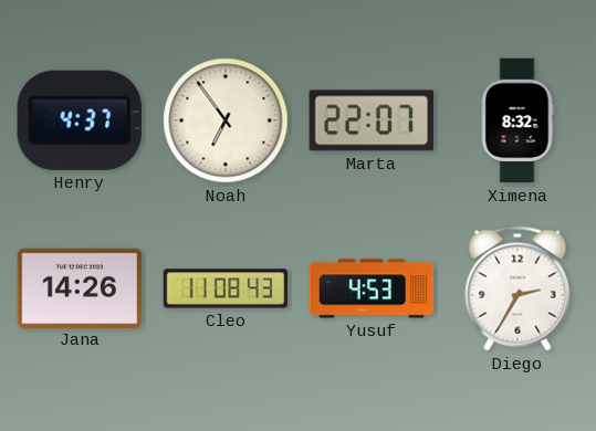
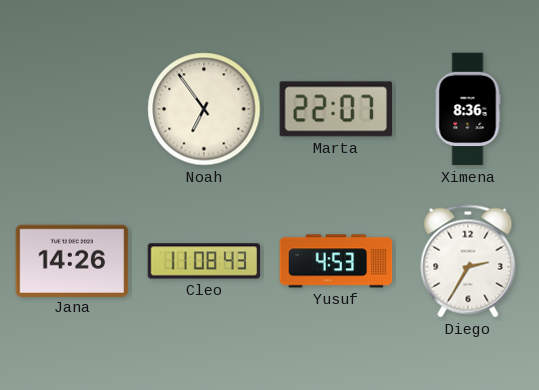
Henry: 4:37 -> none (80, 120)
Ximena: 8:32 -> 8:36 (468, 109)
